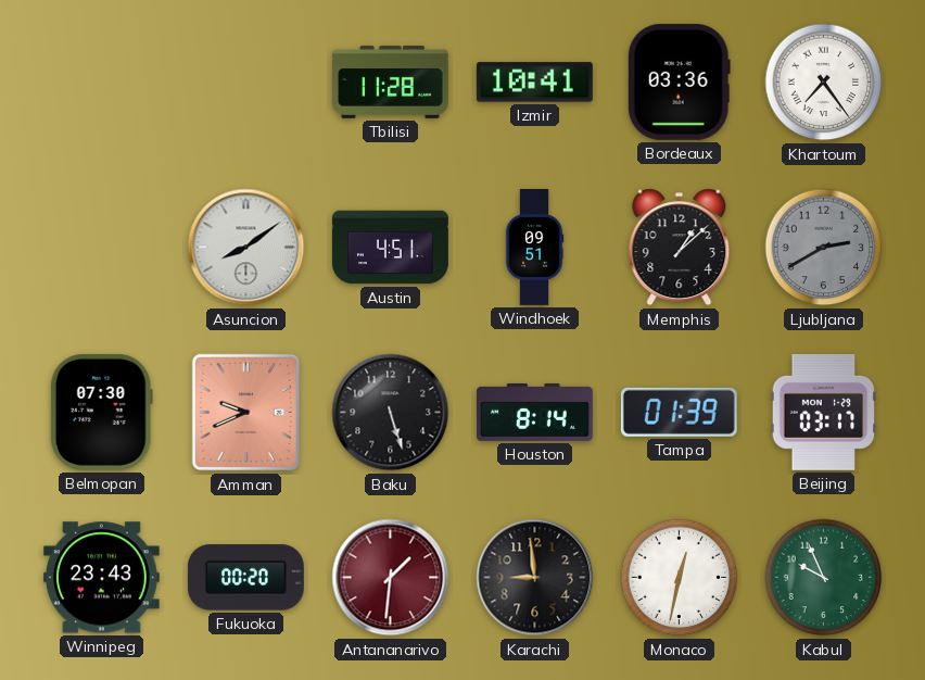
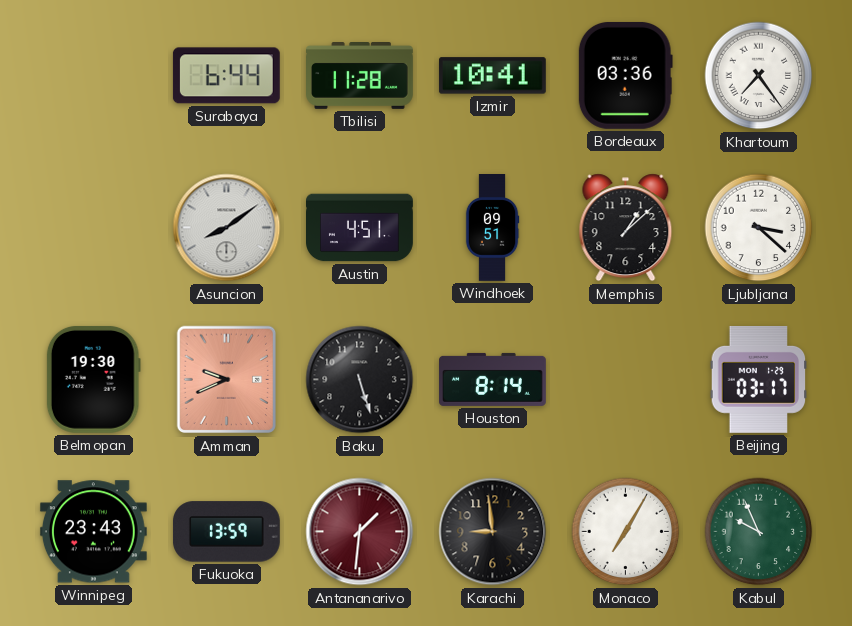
Surabaya: none -> 6:44 (226, 76)
Ljubljana: 2:40 -> 3:22 (759, 228)
Ljubljana dial: grey -> white (759, 228)
Belmopan: 07:30 -> 19:30 (93, 379)
Tampa: 01:39 -> none (679, 412)
Fukuoka: 00:20 -> 13:59 (226, 532)
Monaco: 12:32 -> 7:05 (626, 532)
